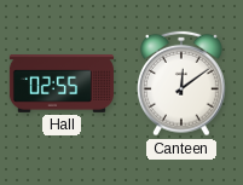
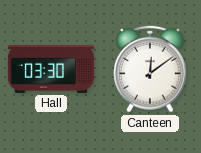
Hall: 02:55 -> 03:30 (51, 69)
